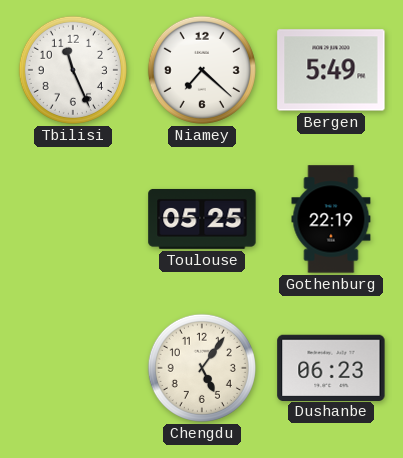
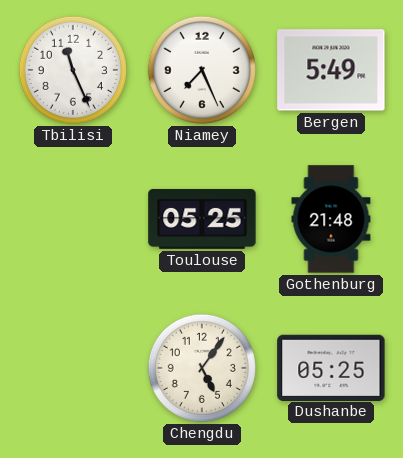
Niamey: 7:22 -> 7:26 (202, 70)
Gothenburg: 22:19 -> 21:48 (331, 219)
Dushanbe: 06:23 -> 05:25 (331, 367)
